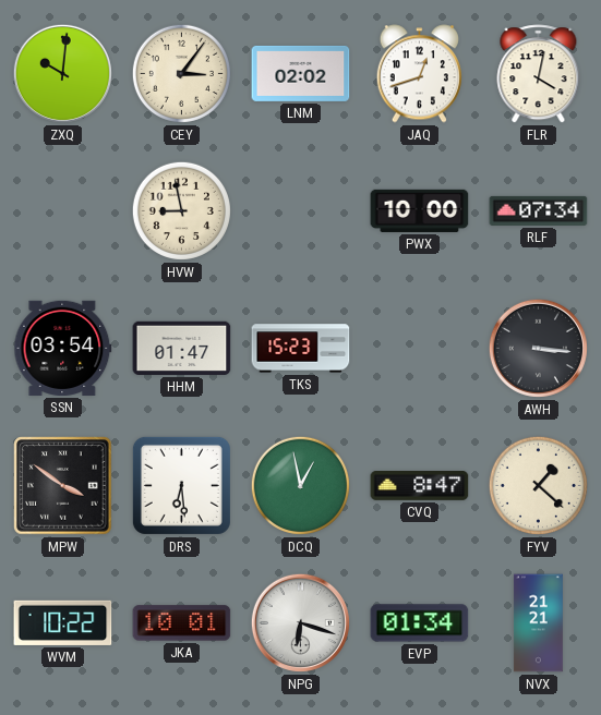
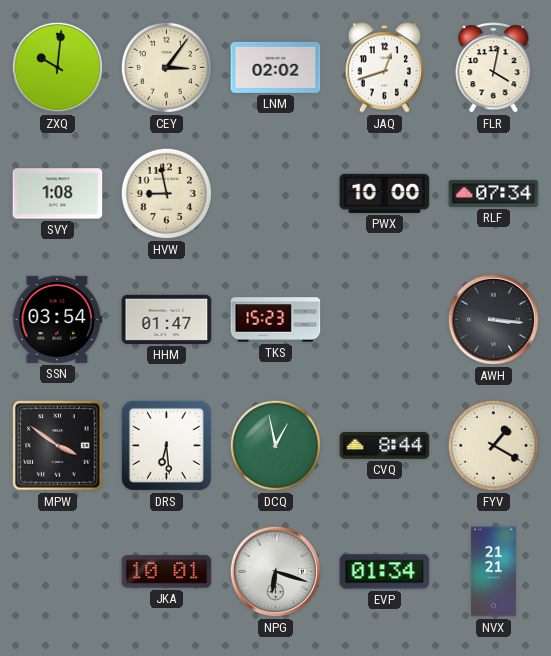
SVY: none -> 1:08 (58, 194)
CVQ: 8:47 -> 8:44 (385, 445)
FYV: 1:22 -> 1:20 (493, 445)
WVM: 10:22 -> none (63, 622)
